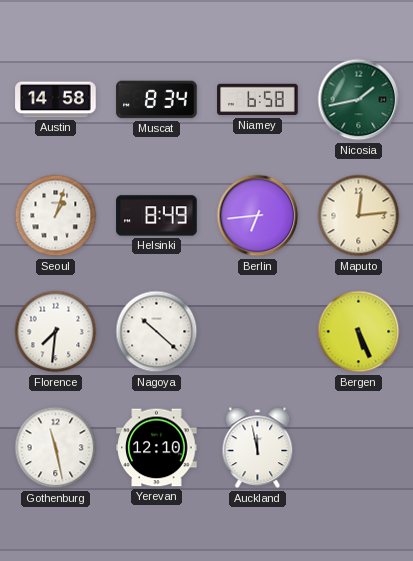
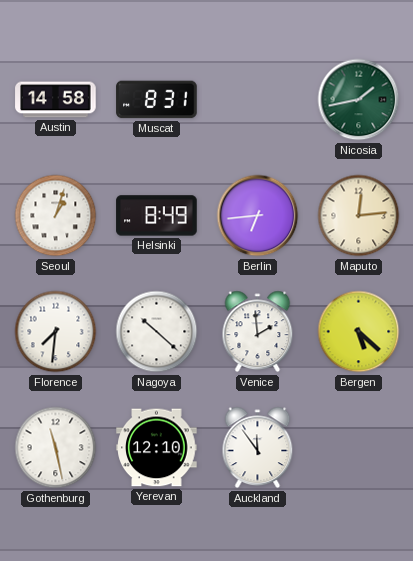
Muscat: 8:34 -> 8:31 (157, 100)
Niamey: 6:58 -> none (258, 100)
Venice: none -> 1:59 (258, 332)
Bergen: 5:26 -> 5:22 (359, 332)
Auckland: 11:58 -> 11:54 (258, 448)
